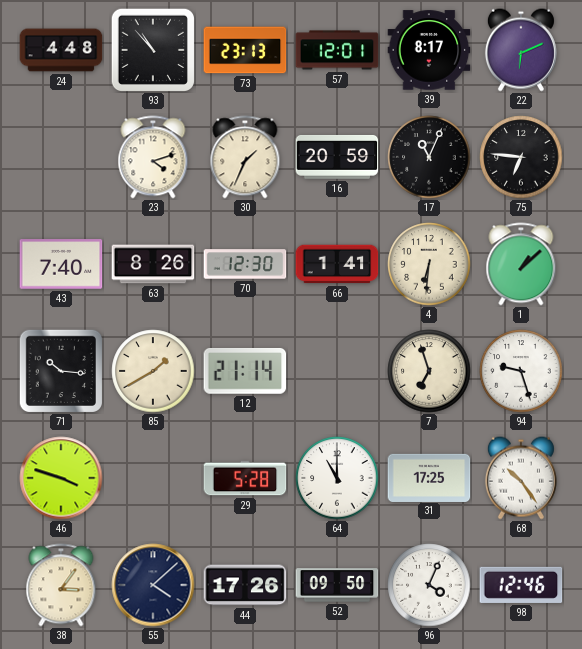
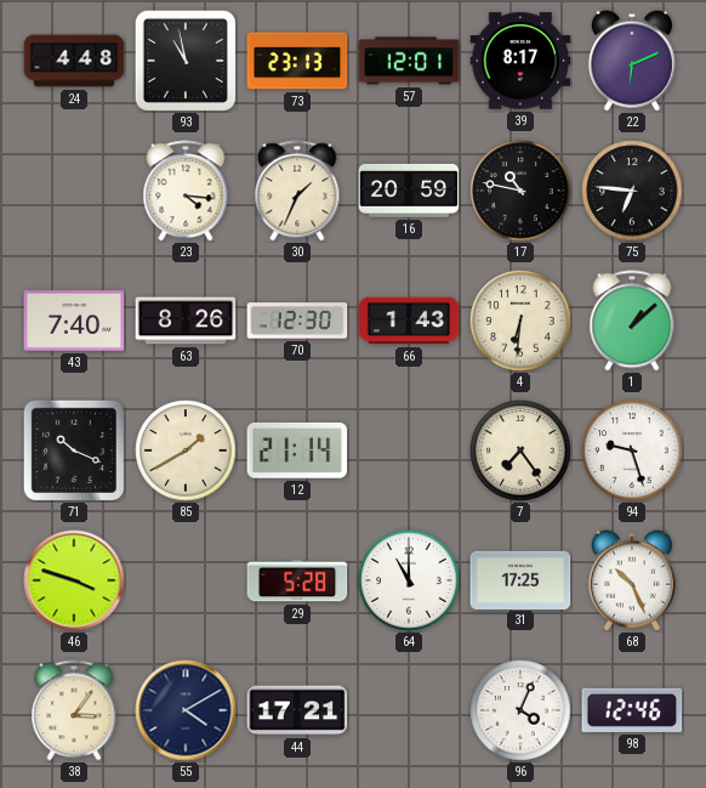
93: 10:53 -> 10:58 (184, 59)
23: 4:12 -> 4:16 (186, 191)
17: 11:04 -> 10:47 (520, 191)
66: 1:41 -> 1:43 (409, 321)
71: 10:16 -> 10:19 (73, 449)
7: 6:57 -> 7:24 (520, 450)
68: 10:24 -> 10:26 (632, 580)
55: 4:08 -> 4:10 (186, 710)
44: 17:26 -> 17:21 (297, 710)
52: 09:50 -> none (337, 585)
